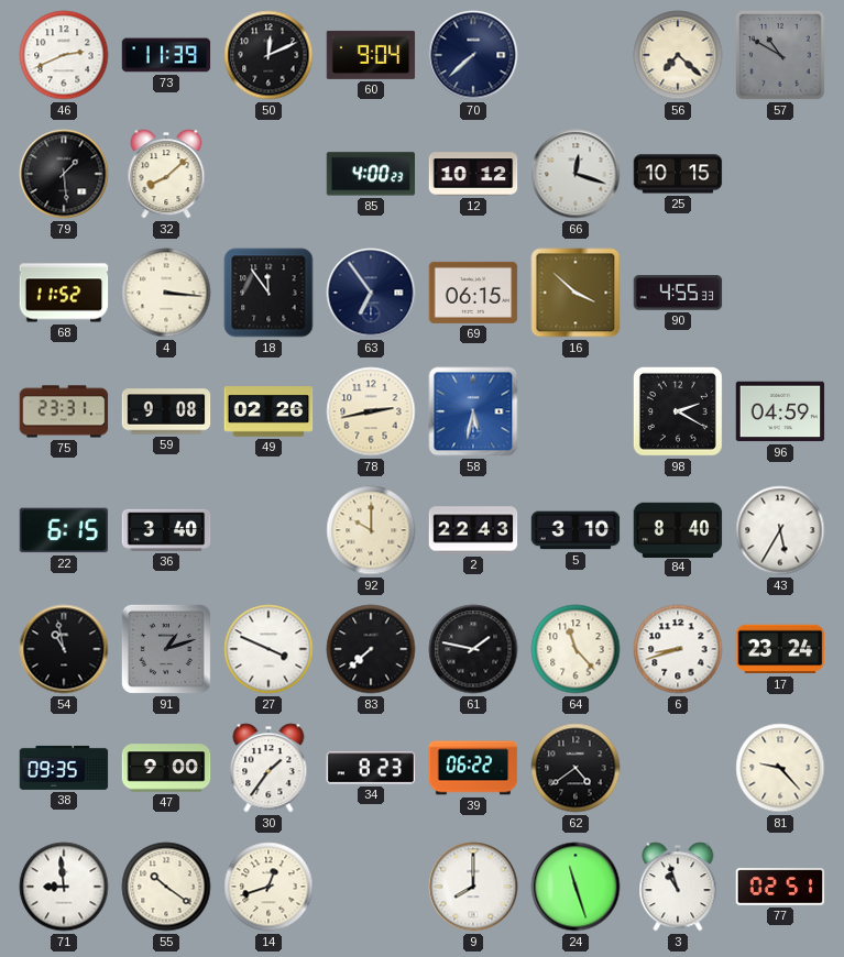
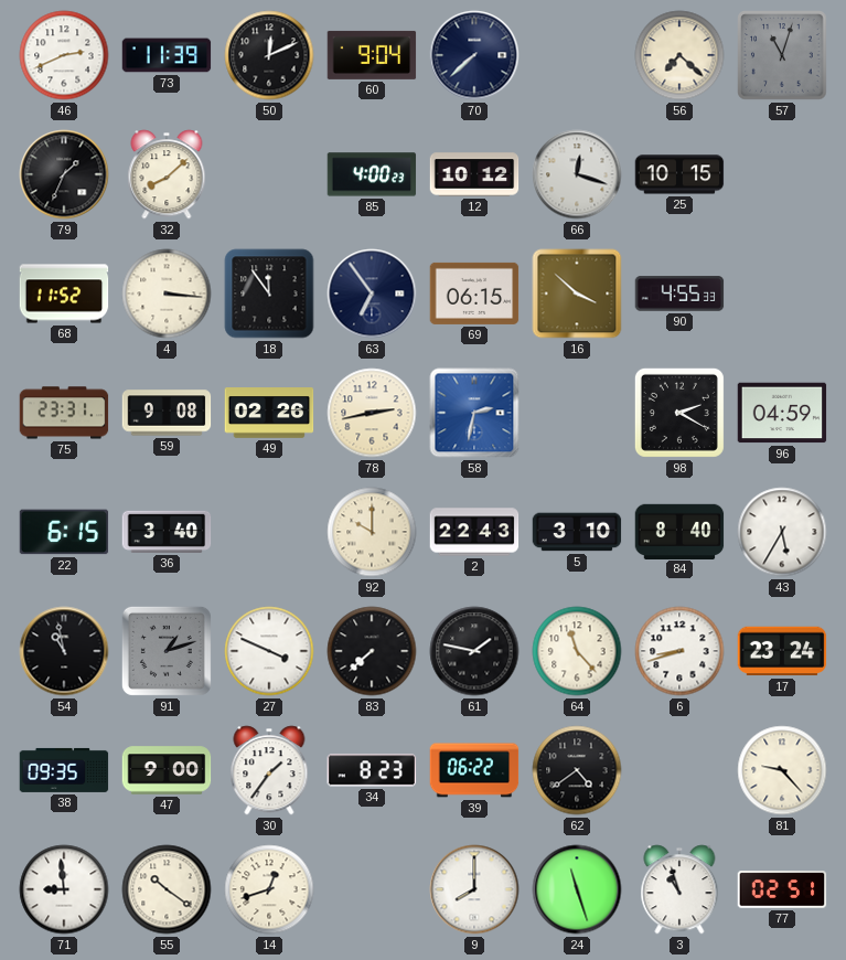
57: 10:50 -> 11:03 (782, 55)
79: 1:29 -> 1:34 (64, 174)
58: 5:32 -> 2:32 (474, 413)
